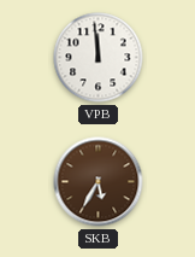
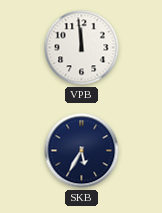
SKB dial: brown -> navy (82, 151)
